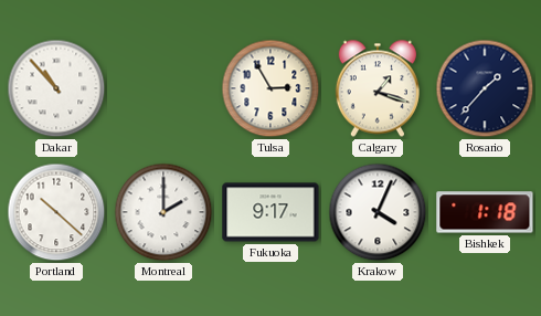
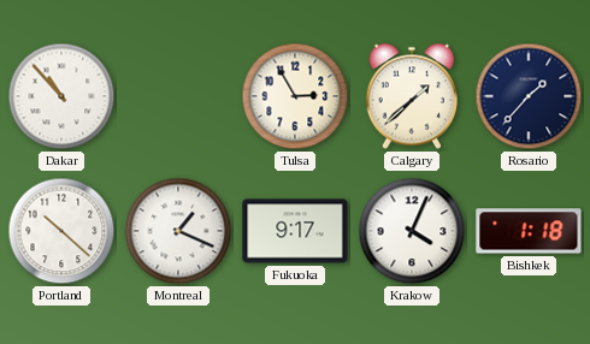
Calgary: 1:18 -> 1:38 (412, 96)
Montreal: 2:00 -> 1:19 (178, 231)
